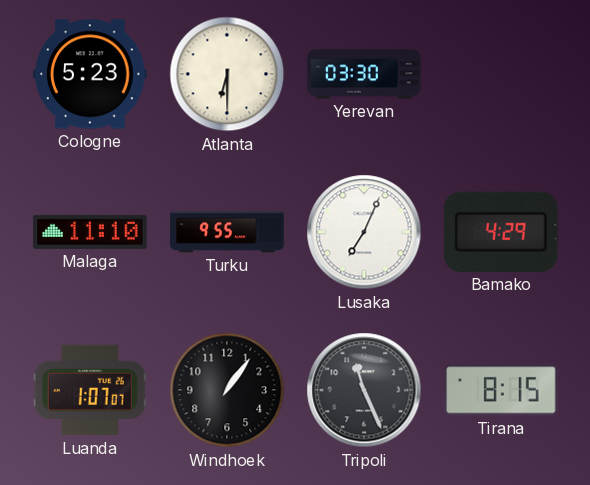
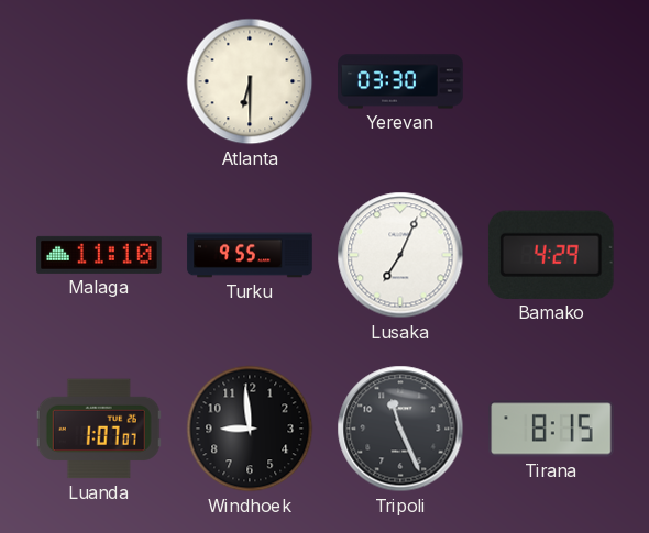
Cologne: 5:23 -> none (90, 74)
Windhoek: 1:06 -> 8:59 (250, 429)
